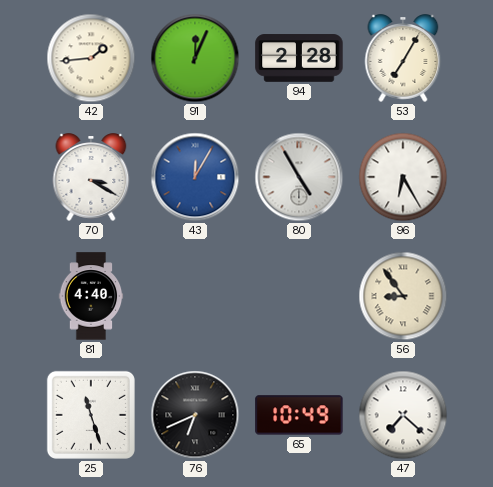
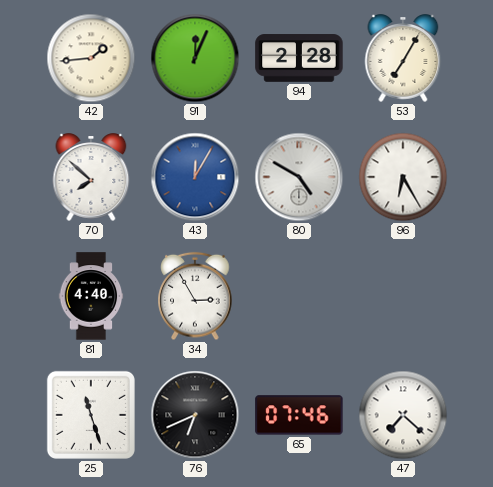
70: 3:20 -> 7:52 (91, 177)
80: 4:55 -> 4:50 (299, 177)
34: none -> 2:55 (195, 296)
56: 8:54 -> none (403, 296)
65: 10:49 -> 07:46 (299, 415)
